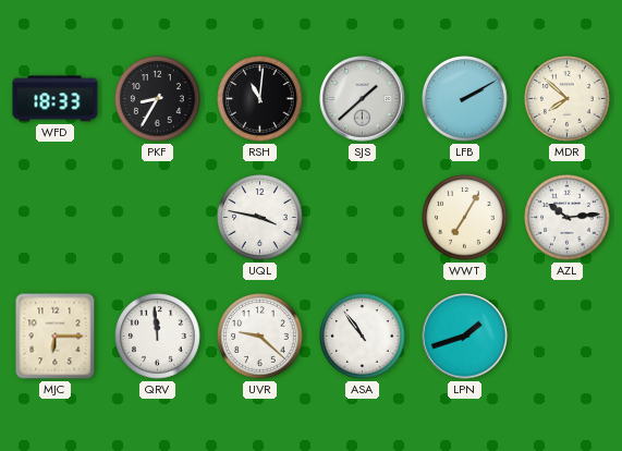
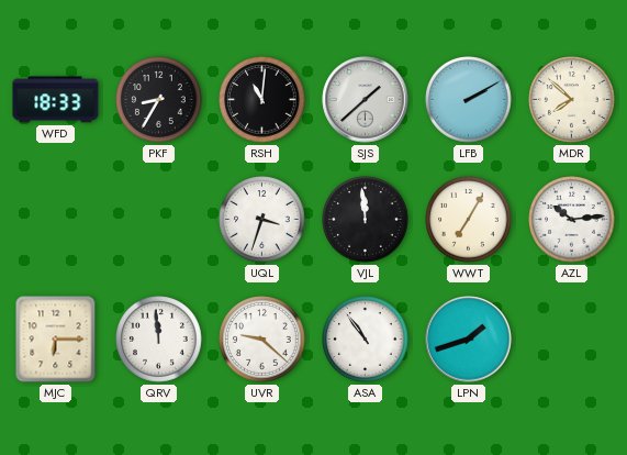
UQL: 3:47 -> 3:33 (262, 220)
VJL: none -> 11:59 (366, 220)
